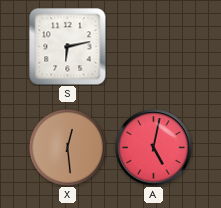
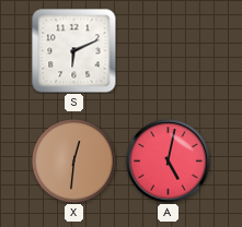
S: 6:13 -> 6:11 (74, 51)
X: 12:29 -> 12:31 (74, 162)
